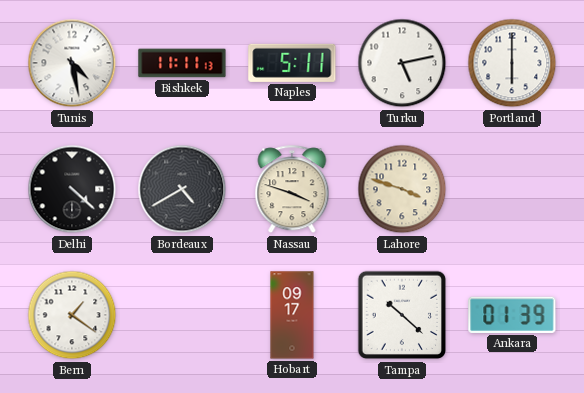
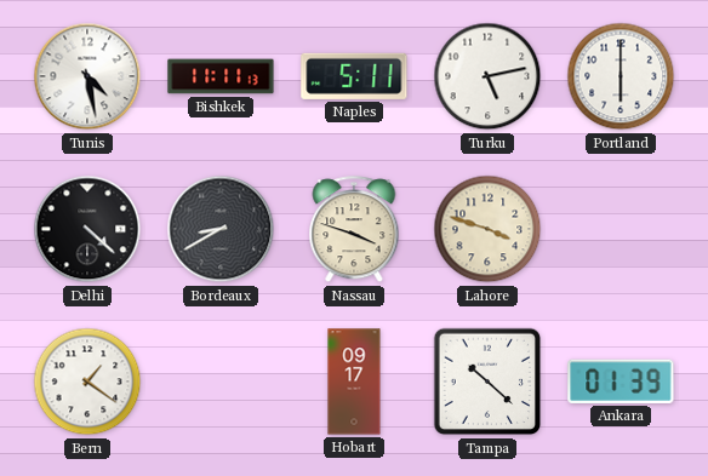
Bordeaux: 4:40 -> 8:40 (221, 229)
